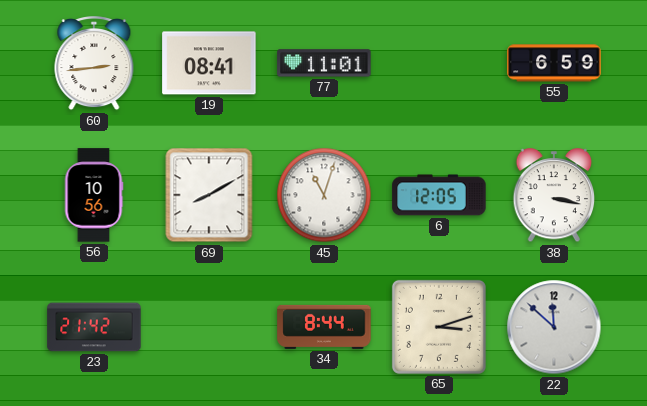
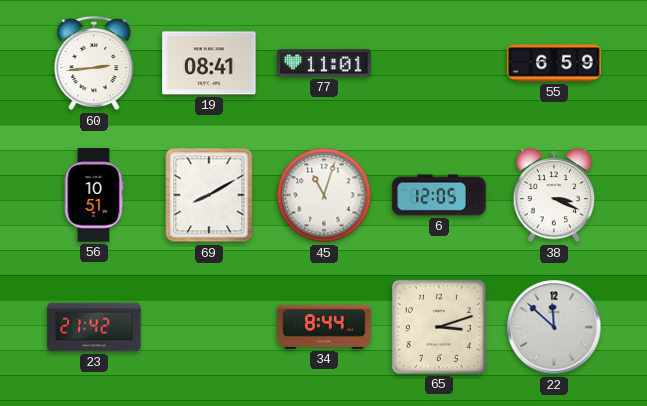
56: 10:56 -> 10:51 (94, 195)
38: 3:17 -> 3:19 (554, 196)
